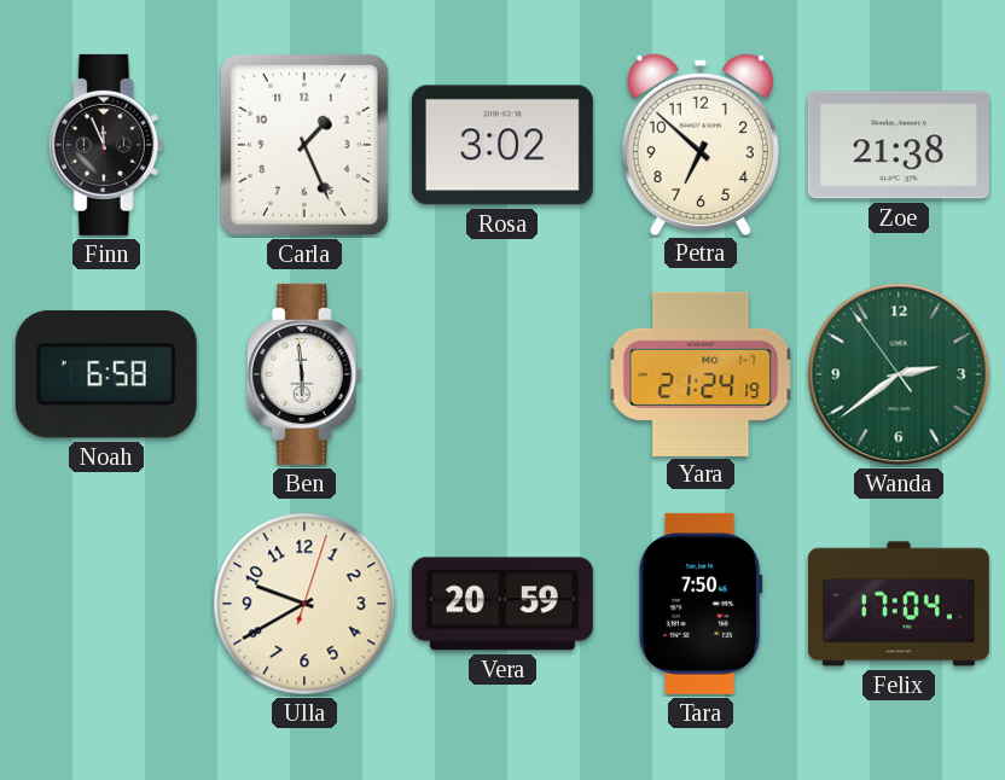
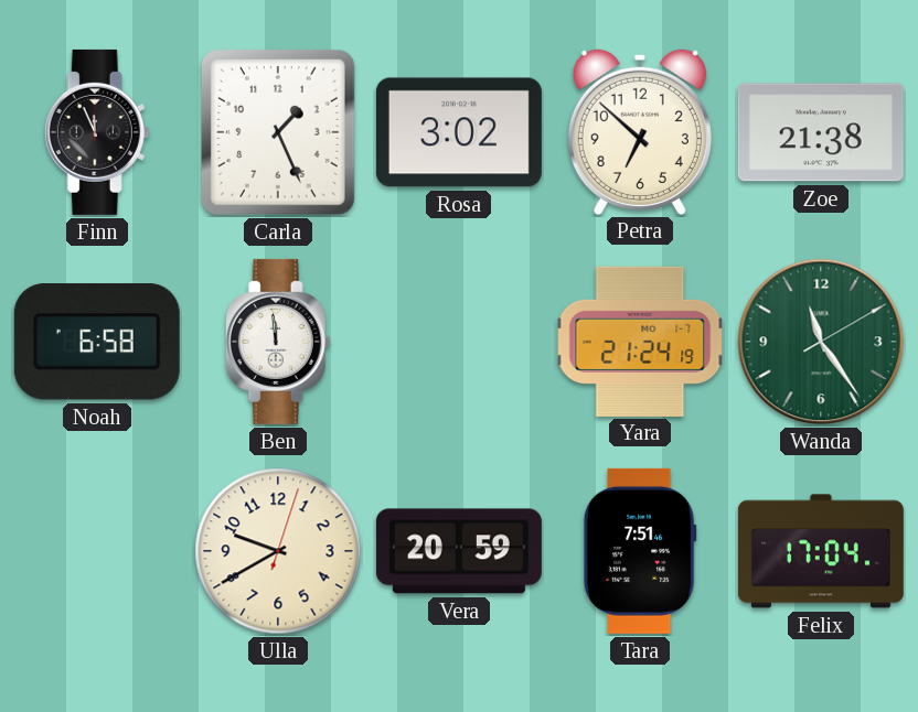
Ben: 5:59 -> 11:59 (278, 342)
Wanda: 2:38 -> 11:24 (821, 342)
Tara: 7:50 -> 7:51 (640, 551)
